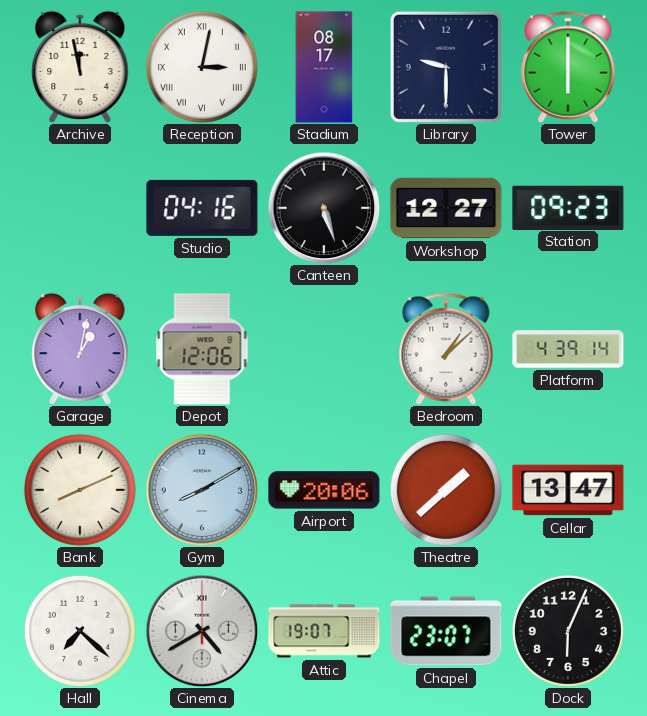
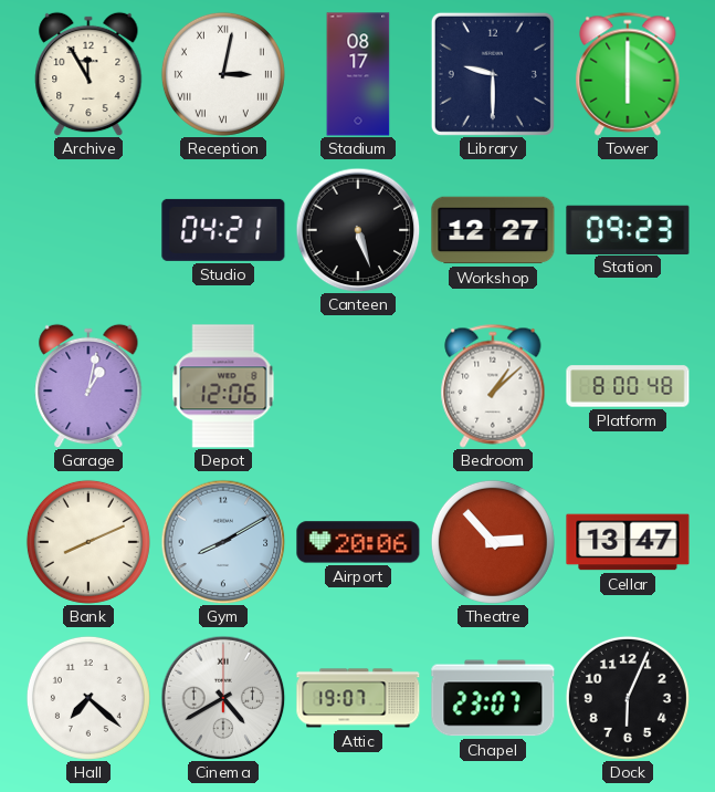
Archive: 11:58 -> 11:55 (88, 74)
Studio: 04:16 -> 04:21 (223, 230)
Platform: 4:39 -> 8:00 (628, 386)
Theatre: 1:38 -> 2:53 (493, 542)
